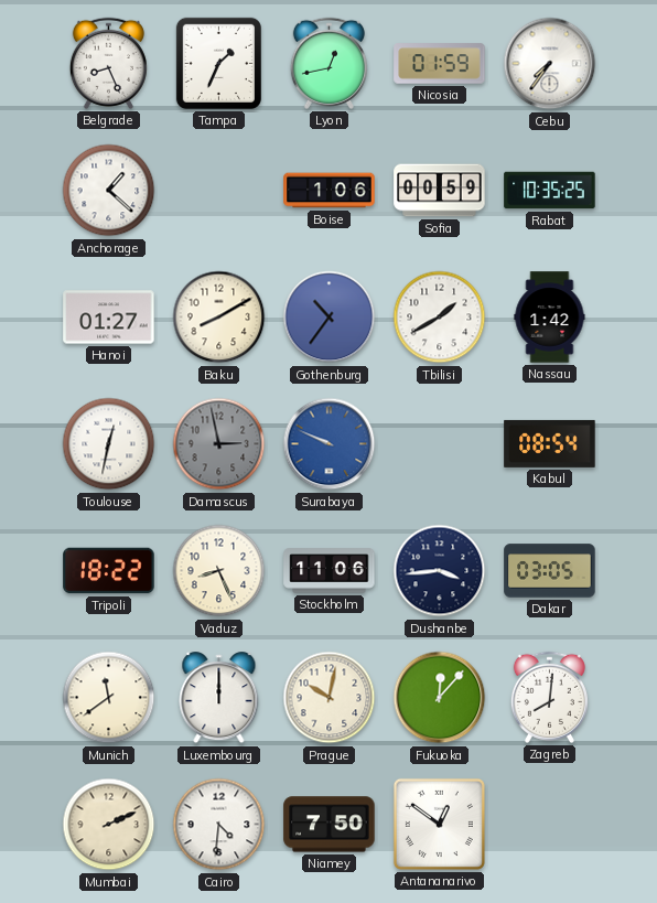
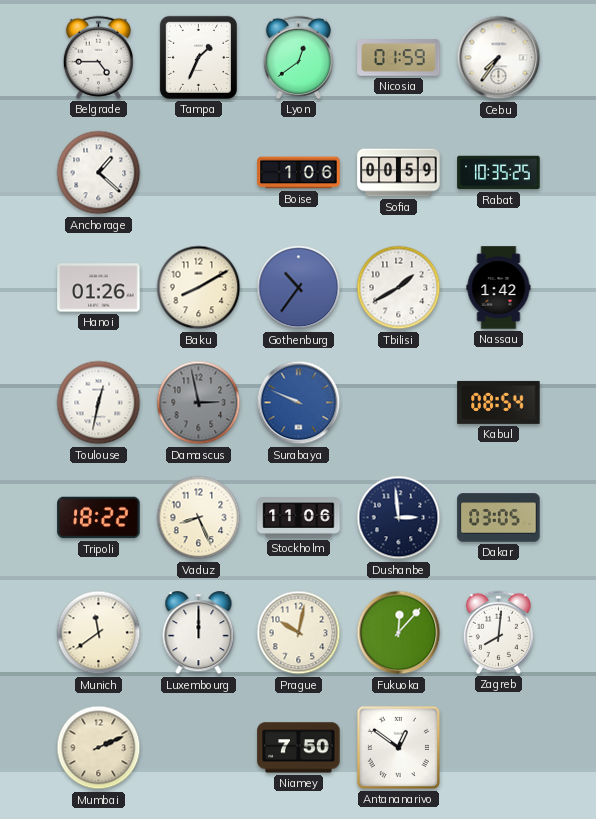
Belgrade: 8:26 -> 4:45 (98, 57)
Lyon: 12:43 -> 12:39 (298, 57)
Hanoi: 01:27 -> 01:26 (99, 288)
Dushanbe: 3:44 -> 2:59 (399, 518)
Cairo: 4:31 -> none (219, 825)
